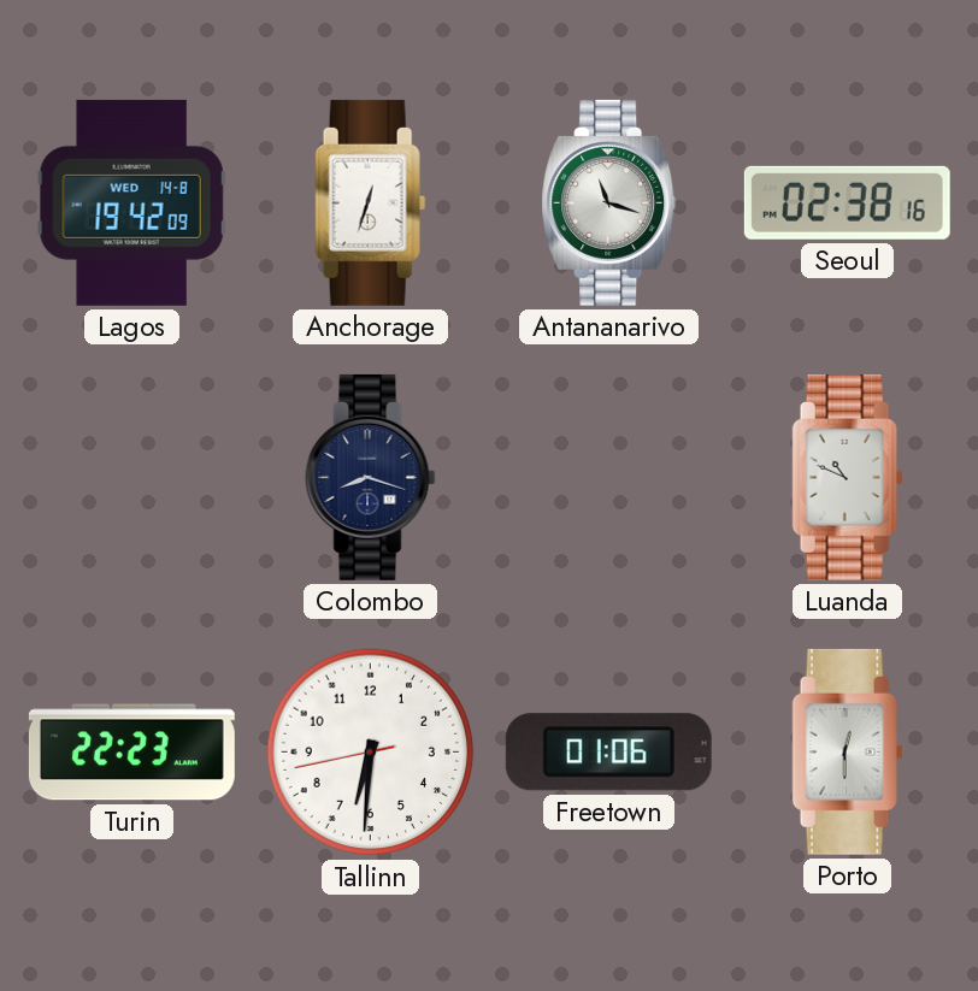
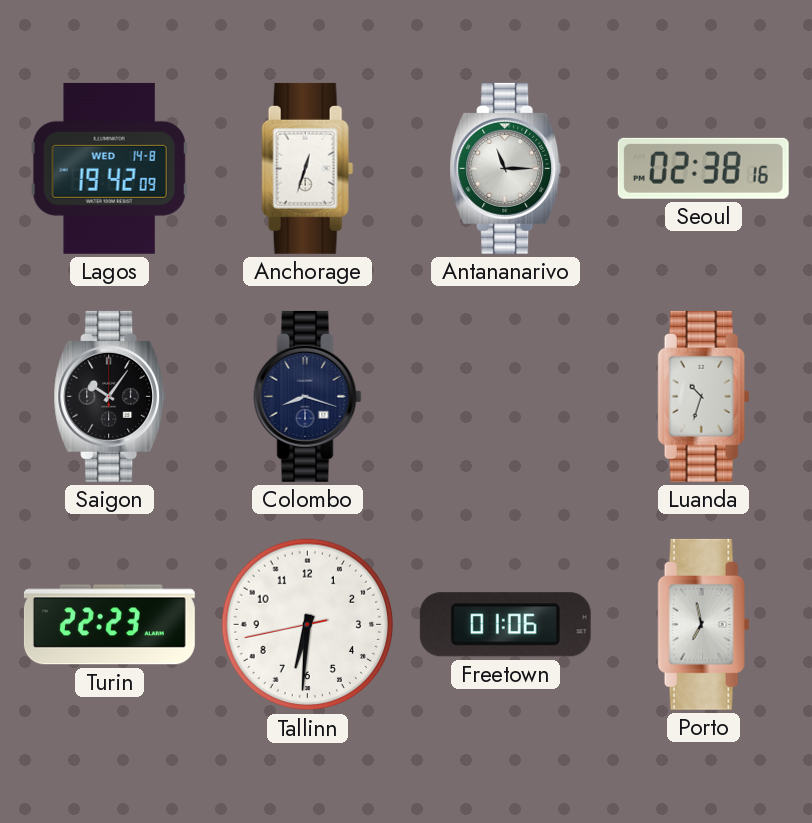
Antananarivo: 11:18 -> 11:15 (506, 168)
Saigon: none -> 10:06 (110, 396)
Luanda: 10:49 -> 10:33 (704, 396)
Porto: 12:30 -> 6:58 (704, 624)
